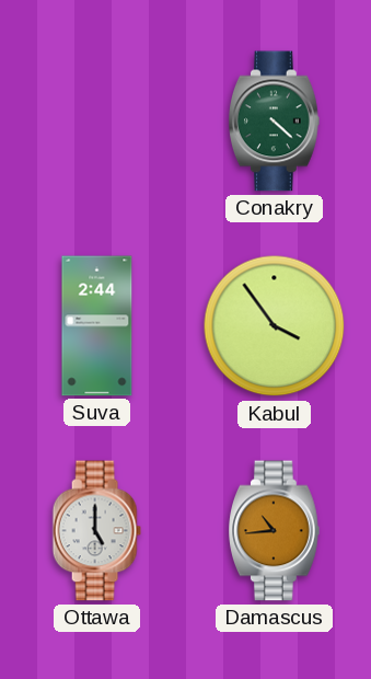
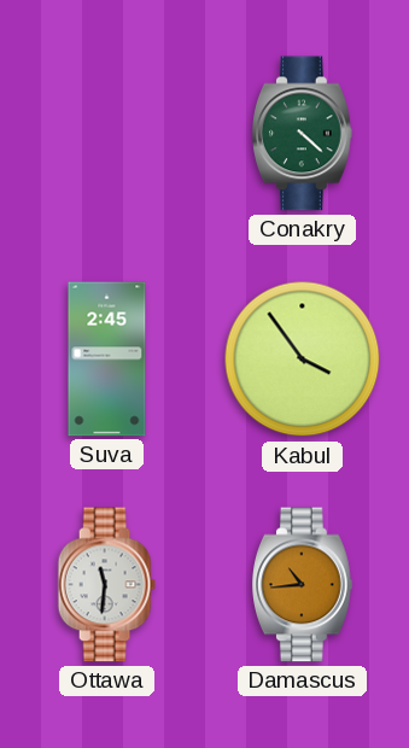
Suva: 2:44 -> 2:45 (107, 360)
Ottawa: 5:00 -> 11:31 (106, 585)
